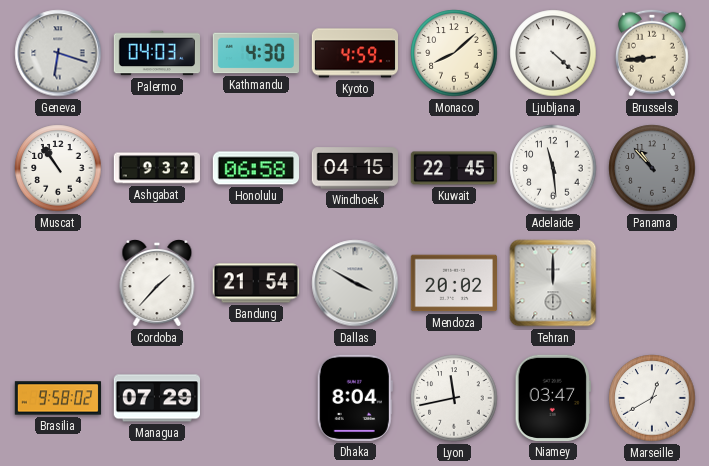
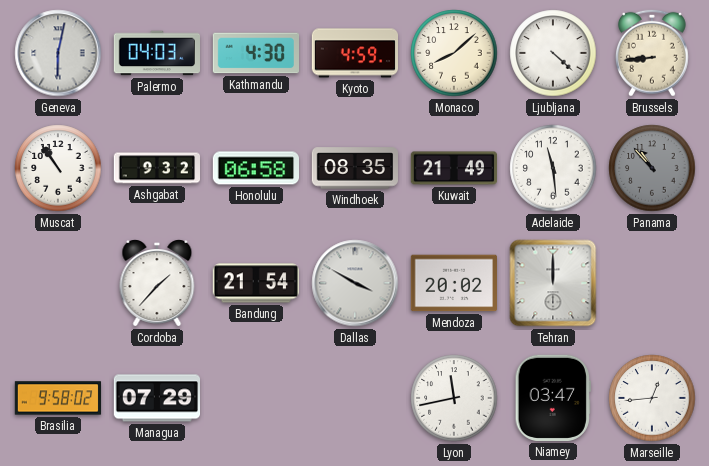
Geneva: 6:18 -> 6:02 (58, 53)
Windhoek: 04:15 -> 08:35 (354, 168)
Kuwait: 22:45 -> 21:49 (454, 168)
Dhaka: 8:04 -> none (355, 398)
Marseille: 12:40 -> 12:44 (652, 398)
